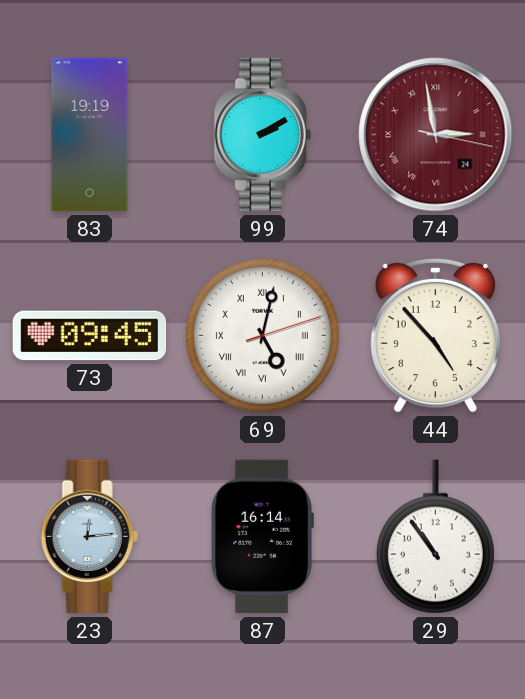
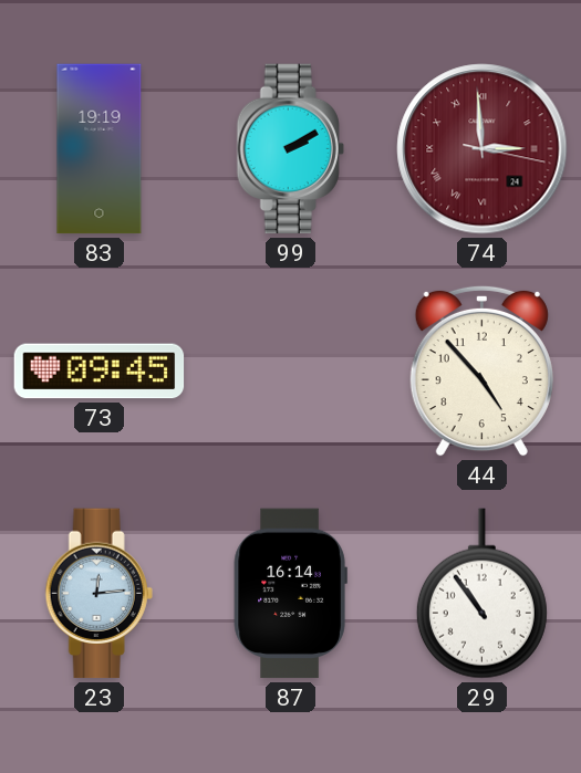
74: 2:58 -> 2:59 (483, 149)
69: 5:02 -> none (262, 335)
